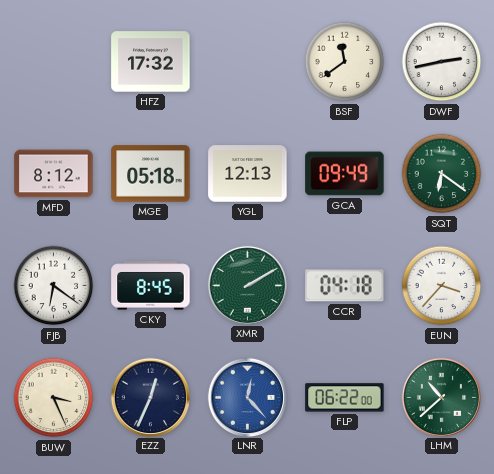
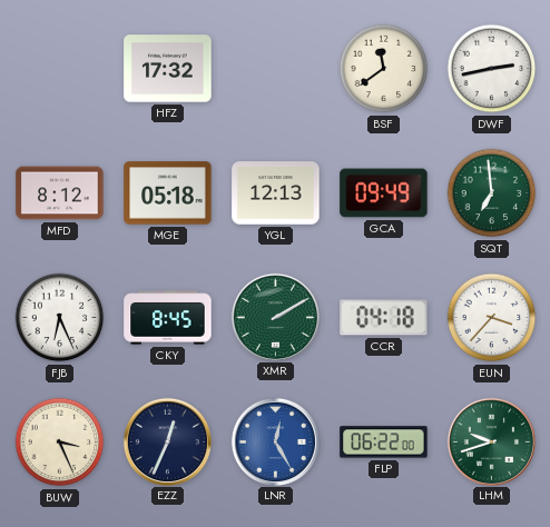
SQT: 6:21 -> 6:59 (492, 193)
FJB: 6:21 -> 6:26 (60, 318)
LNR: 12:23 -> 12:25 (275, 441)
LHM: 10:38 -> 9:42 (491, 441)
